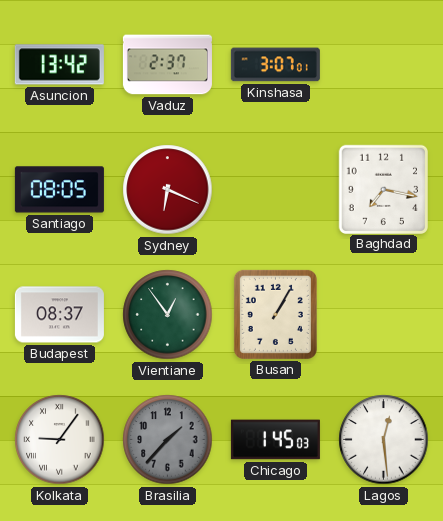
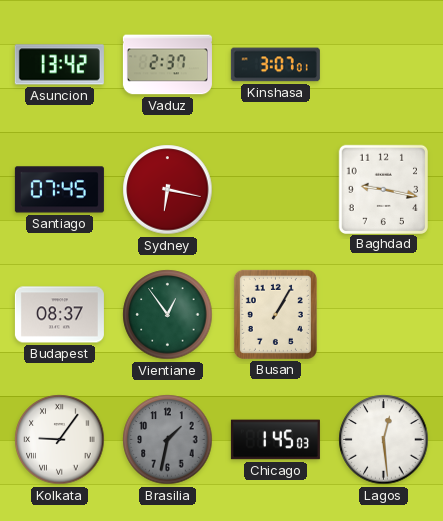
Santiago: 08:05 -> 07:45 (59, 190)
Sydney: 6:19 -> 6:17 (168, 190)
Baghdad: 7:17 -> 9:17 (383, 189)
Brasilia: 1:37 -> 1:32 (168, 440)
